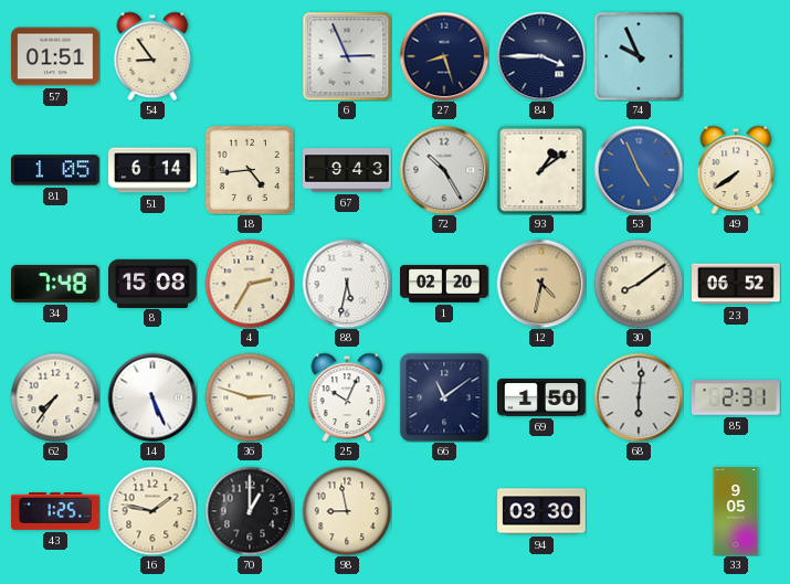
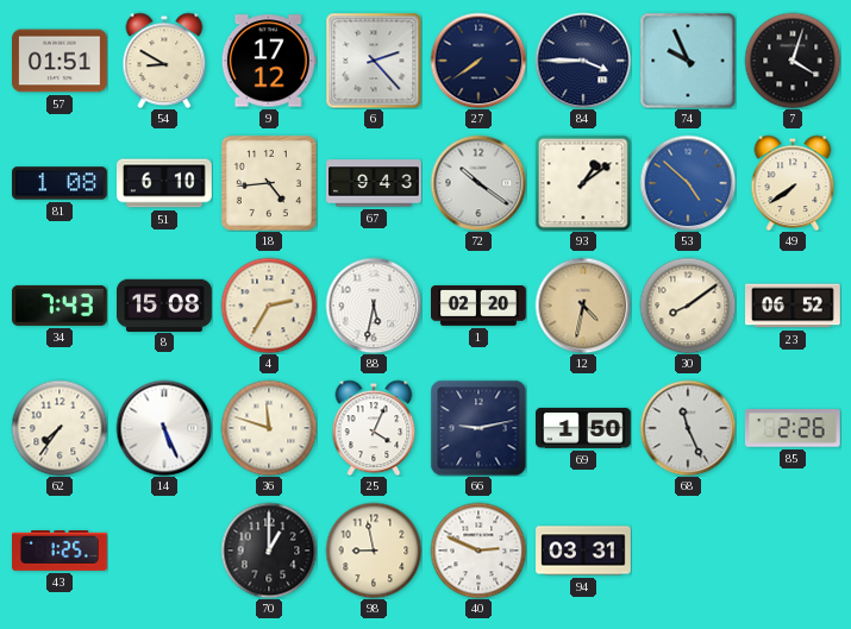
54: 8:54 -> 8:50 (164, 61)
9: none -> 17:12 (269, 61)
6: 2:56 -> 2:23 (374, 61)
27: 8:27 -> 7:39 (478, 61)
7: none -> 4:03 (793, 61)
81: 1:05 -> 1:08 (61, 183)
51: 6:14 -> 6:10 (165, 183)
72: 10:25 -> 10:21 (478, 183)
53: 4:56 -> 4:52 (688, 183)
34: 7:48 -> 7:43 (61, 306)
36: 2:48 -> 11:48 (269, 428)
25: 10:04 -> 4:04 (374, 428)
66: 11:09 -> 9:13 (478, 428)
68: 6:01 -> 11:26 (688, 428)
85: 2:31 -> 2:26 (793, 429)
16: 1:47 -> none (152, 511)
40: none -> 2:49 (478, 551)
94: 03:30 -> 03:31 (583, 551)
33: 9:05 -> none (736, 511)
